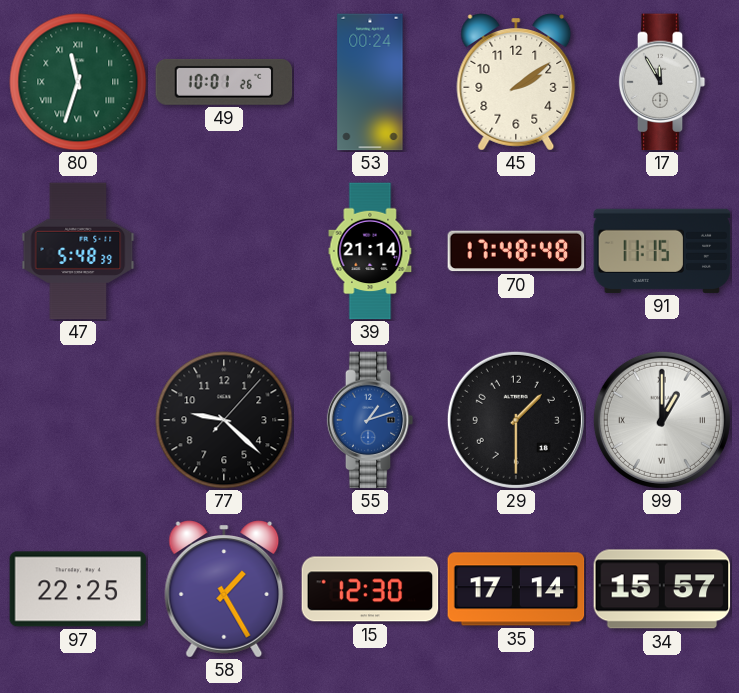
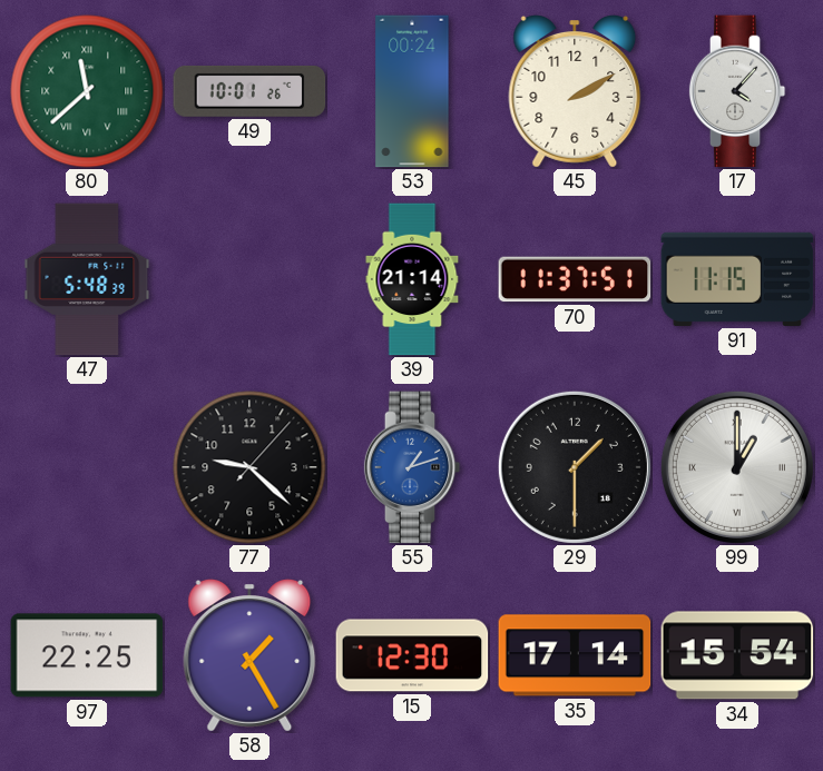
80: 11:33 -> 11:38 (87, 91)
45: 2:09 -> 2:10 (575, 91)
17: 11:55 -> 4:07 (737, 91)
70: 17:48 -> 11:37 (575, 279)
34: 15:57 -> 15:54 (737, 655)
